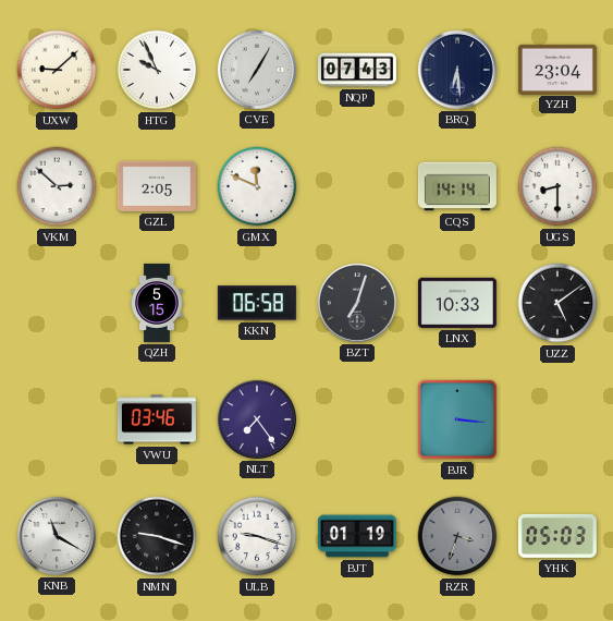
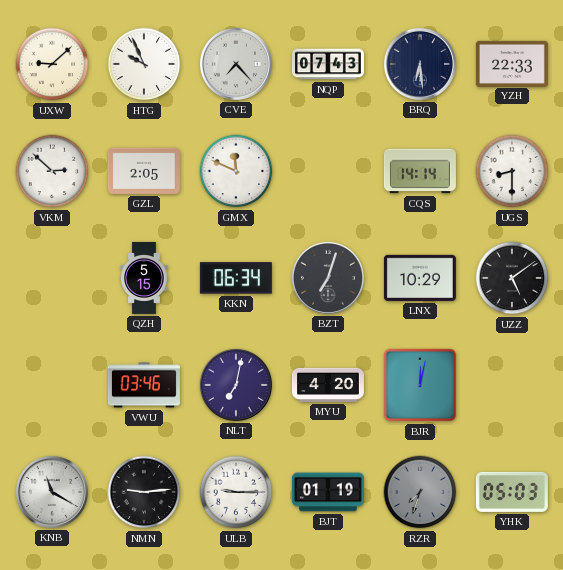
CVE: 7:05 -> 7:23 (236, 64)
YZH: 23:04 -> 22:33 (512, 63)
KKN: 06:58 -> 06:34 (236, 278)
LNX: 10:33 -> 10:29 (420, 278)
NLT: 7:24 -> 7:02 (236, 385)
MYU: none -> 4:20 (328, 385)
BJR: 3:16 -> 12:02 (420, 385)
NMN: 9:18 -> 9:14 (144, 492)
ULB: 9:18 -> 9:15 (236, 492)
RZR: 3:33 -> 7:33 (420, 492)
